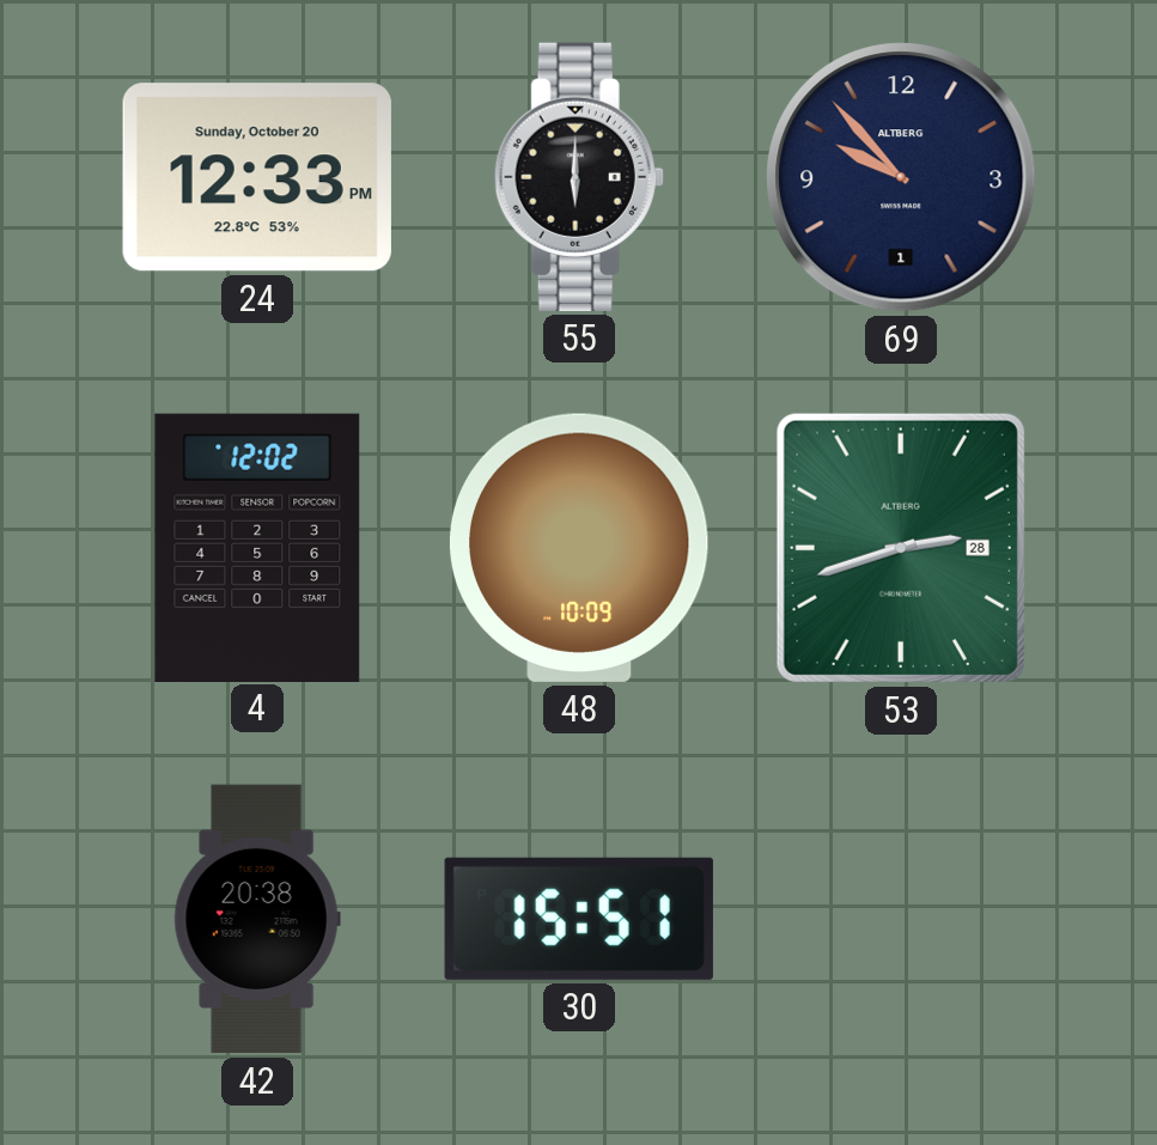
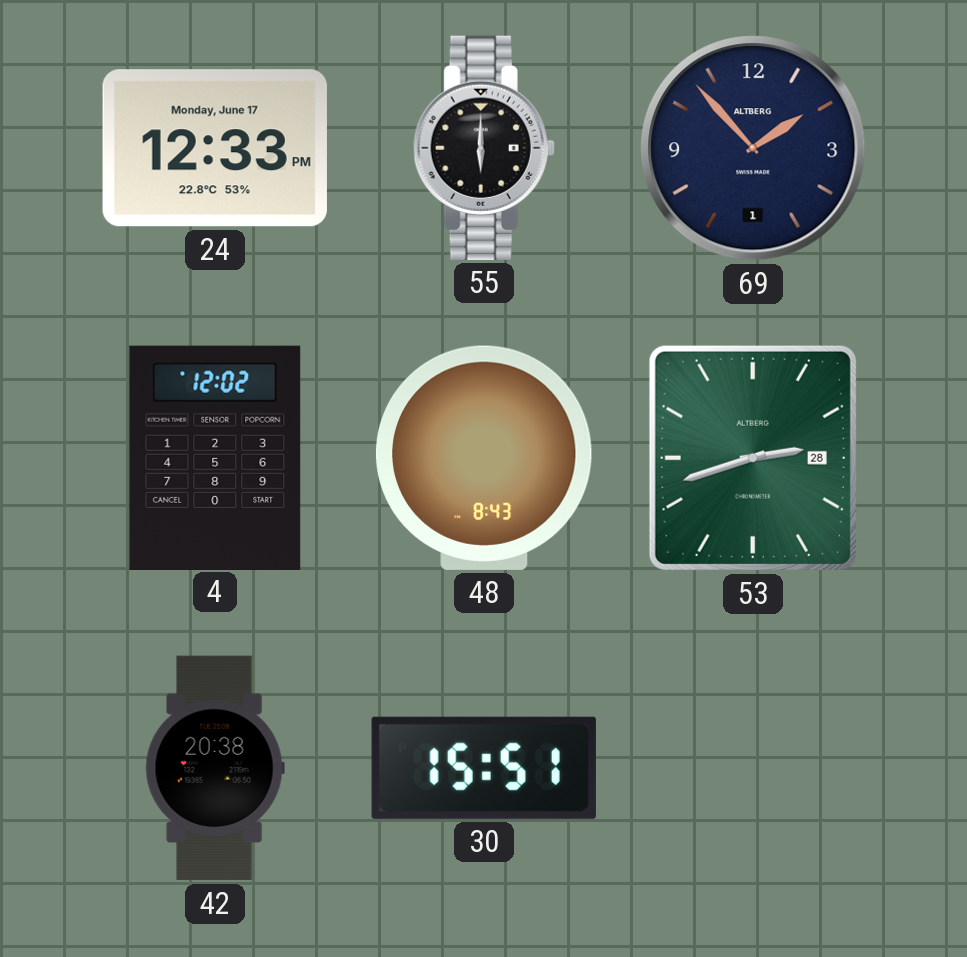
24 date: Sunday, October 20 -> Monday, June 17 (215, 148)
69: 9:53 -> 1:53 (753, 148)
48: 10:09 -> 8:43 (484, 458)
